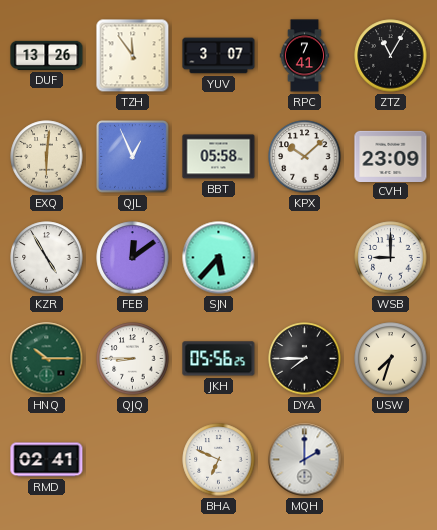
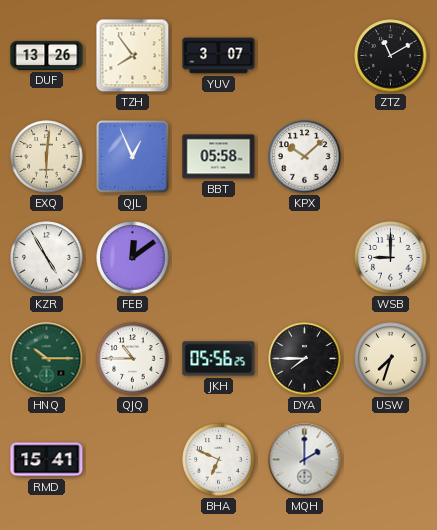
TZH: 11:54 -> 7:54 (133, 56)
RPC: 7:41 -> none (305, 56)
ZTZ: 11:05 -> 11:10 (391, 56)
CVH: 23:09 -> none (391, 156)
SJN: 5:37 -> none (219, 258)
QJQ: 8:45 -> 10:45 (133, 359)
RMD: 02:41 -> 15:41 (47, 460)
